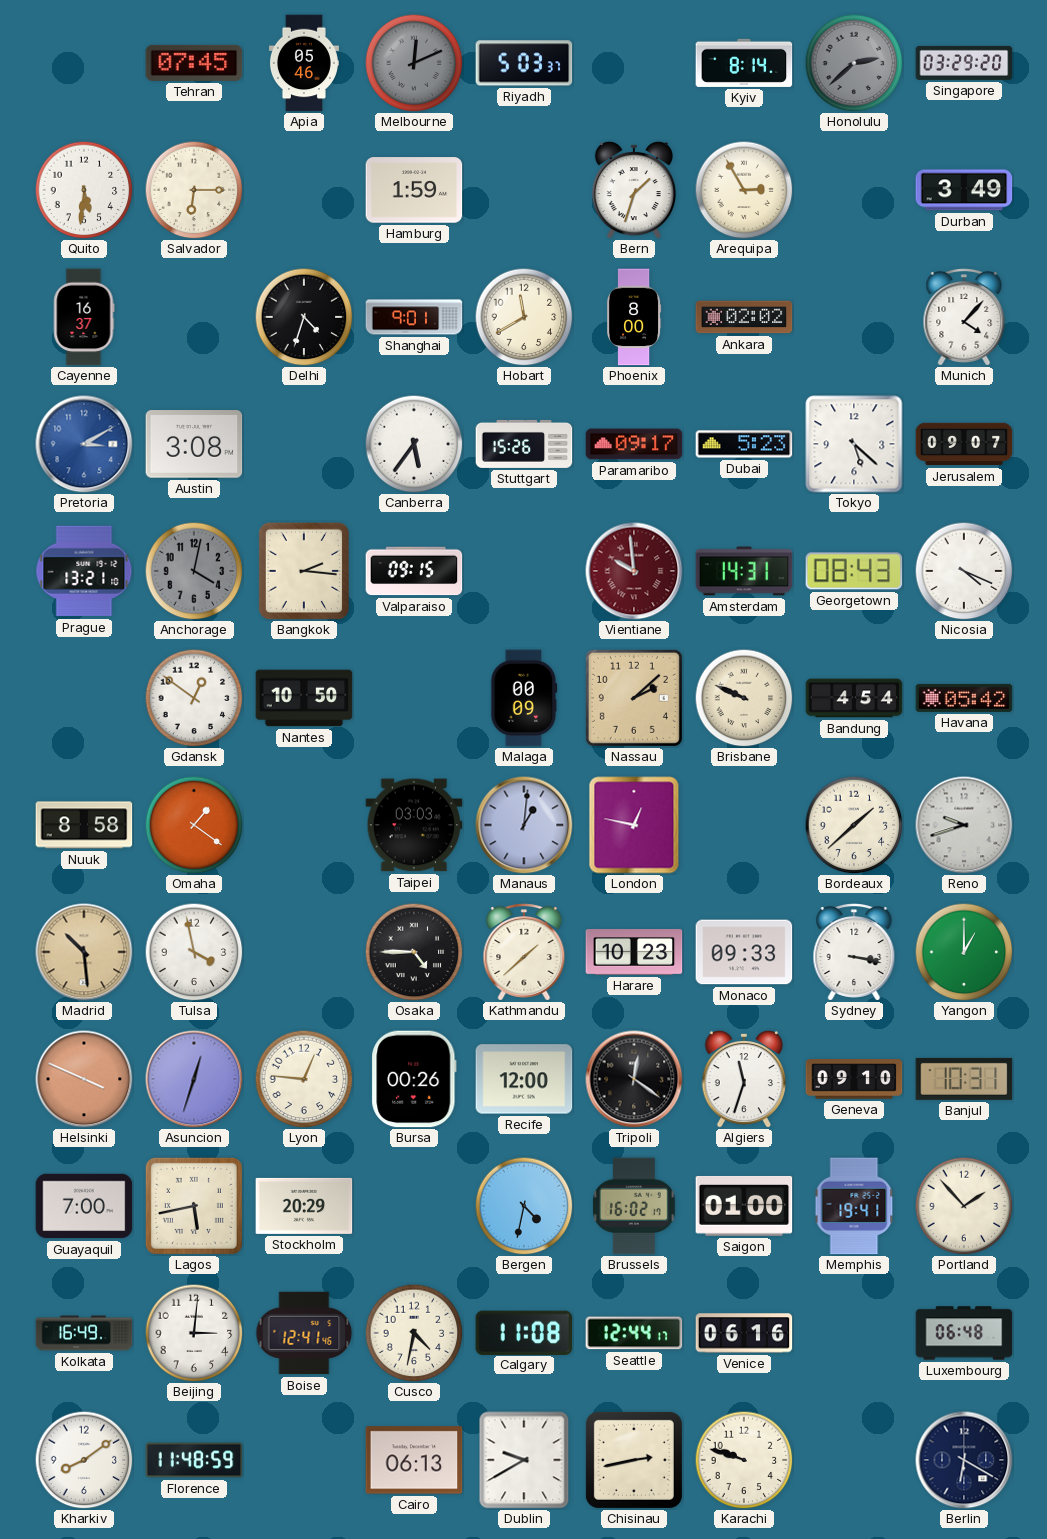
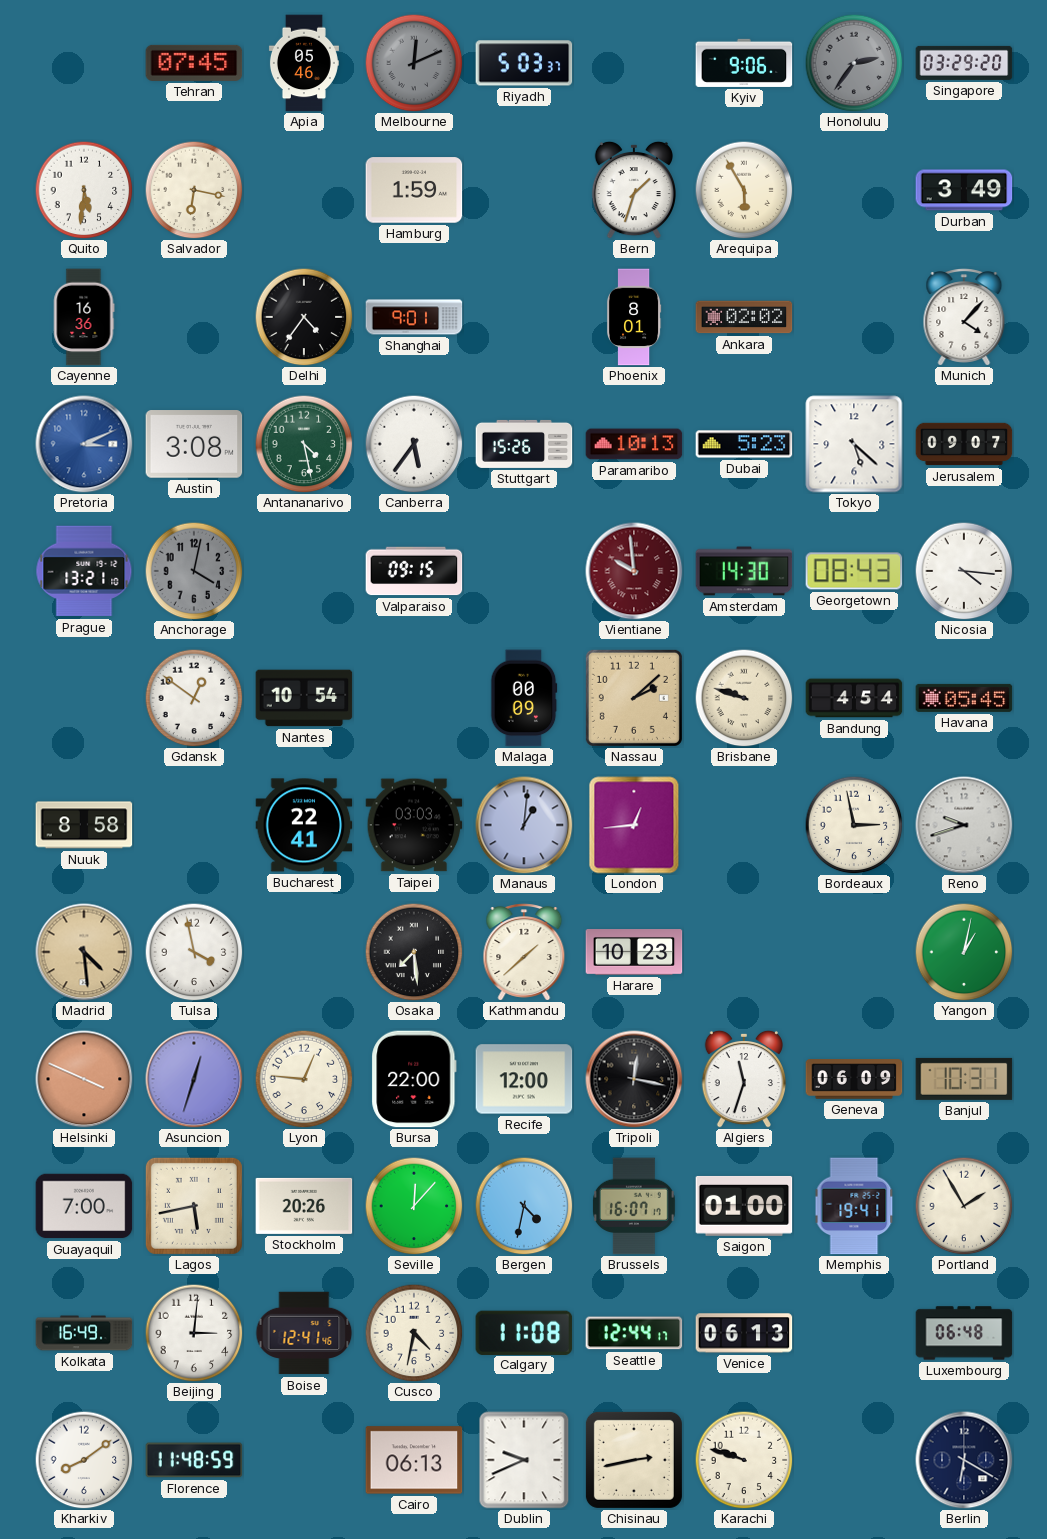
Kyiv: 8:14 -> 9:06 (744, 63)
Honolulu: 2:38 -> 2:36 (854, 63)
Salvador: 6:15 -> 6:17 (194, 190)
Arequipa: 2:55 -> 5:55 (744, 190)
Cayenne: 16:37 -> 16:36 (84, 317)
Delhi: 4:33 -> 4:36 (304, 317)
Hobart: 11:40 -> none (524, 317)
Phoenix: 8:00 -> 8:01 (634, 317)
Pretoria: 3:10 -> 3:11 (84, 444)
Antananarivo: none -> 4:28 (304, 444)
Paramaribo: 09:17 -> 10:13 (634, 444)
Bangkok: 2:16 -> none (304, 571)
Amsterdam: 14:31 -> 14:30 (744, 571)
Nicosia: 4:19 -> 4:16 (964, 571)
Nantes: 10:50 -> 10:54 (304, 698)
Brisbane: 9:49 -> 9:48 (744, 698)
Havana: 05:42 -> 05:45 (964, 698)
Omaha: 1:21 -> none (194, 825)
Bucharest: none -> 22:41 (304, 825)
London: 12:47 -> 12:44 (634, 825)
Bordeaux: 1:38 -> 2:58 (854, 825)
Madrid: 10:29 -> 4:29 (84, 952)
Osaka: 4:45 -> 7:29 (414, 952)
Monaco: 09:33 -> none (744, 952)
Sydney: 3:17 -> none (854, 952)
Yangon: 1:00 -> 1:02 (964, 952)
Bursa: 00:26 -> 22:00 (414, 1079)
Tripoli: 12:21 -> 12:17 (634, 1079)
Geneva: 09:10 -> 06:09 (854, 1079)
Stockholm: 20:29 -> 20:26 (304, 1206)
Seville: none -> 12:07 (414, 1206)
Brussels: 16:02 -> 16:07 (635, 1206)
Portland: 1:53 -> 1:55 (964, 1206)
Venice: 06:16 -> 06:13 (744, 1333)
Dublin: 9:40 -> 9:41 (524, 1460)
